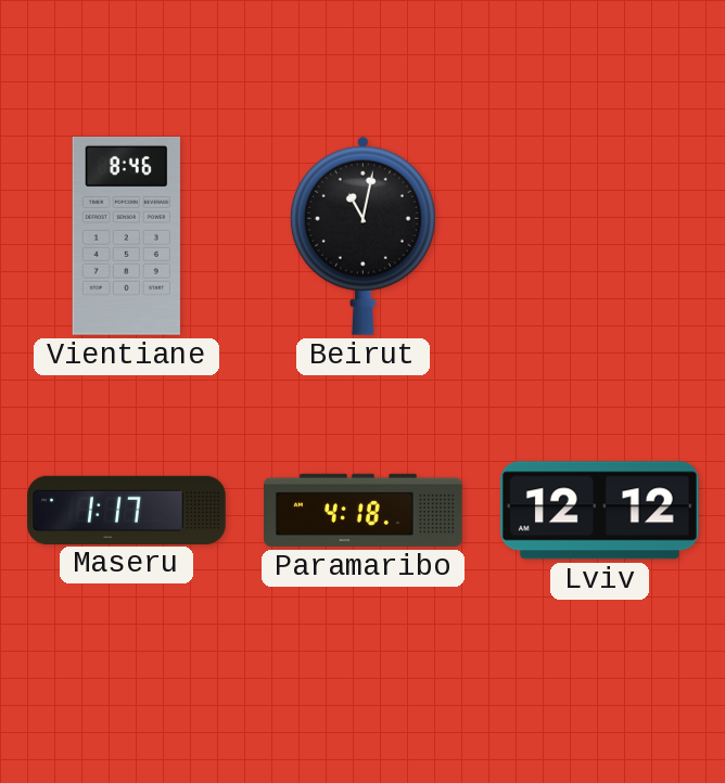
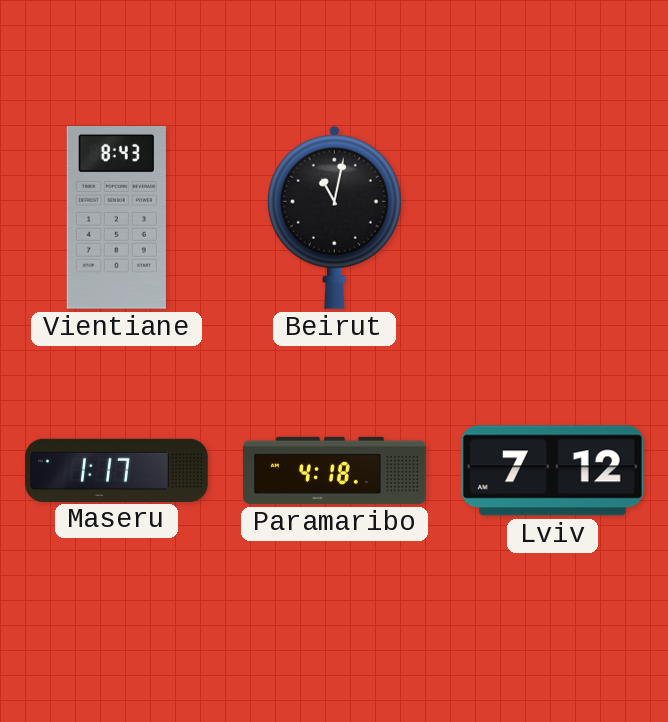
Vientiane: 8:46 -> 8:43 (116, 217)
Lviv: 12:12 -> 7:12 (552, 471)
